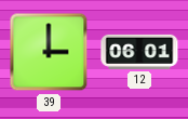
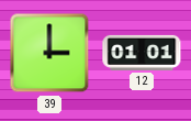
12: 06:01 -> 01:01 (142, 53)
